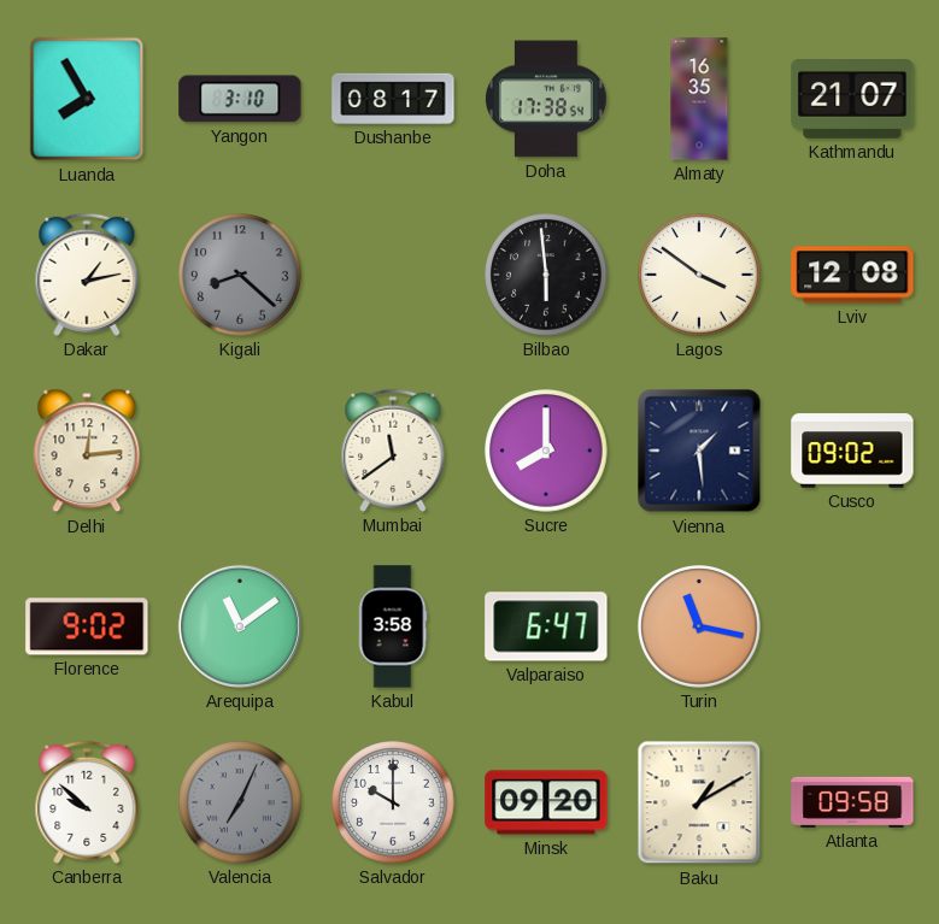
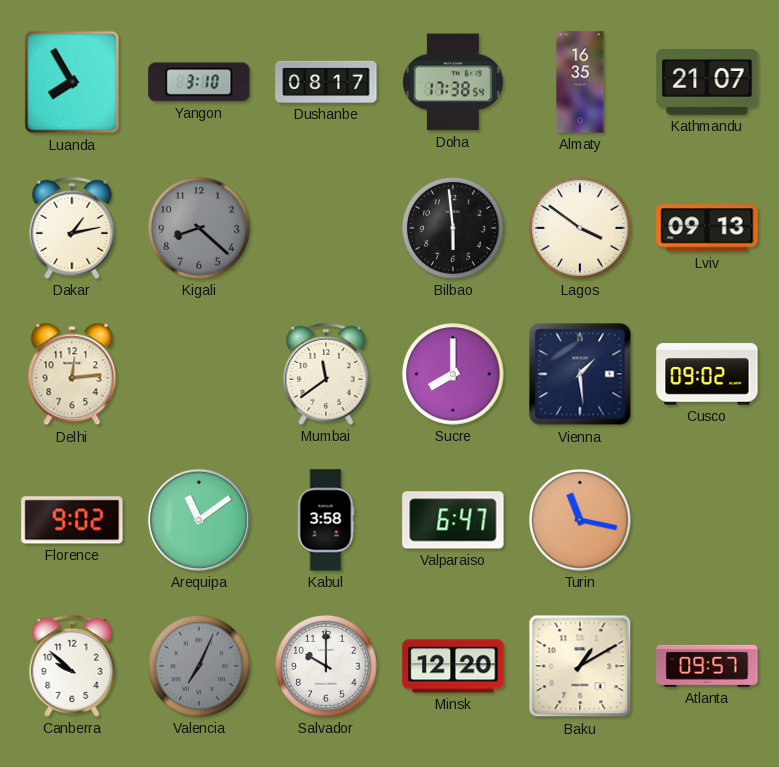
Lviv: 12:08 -> 09:13 (707, 228)
Minsk: 09:20 -> 12:20 (453, 666)
Atlanta: 09:58 -> 09:57 (707, 666)
